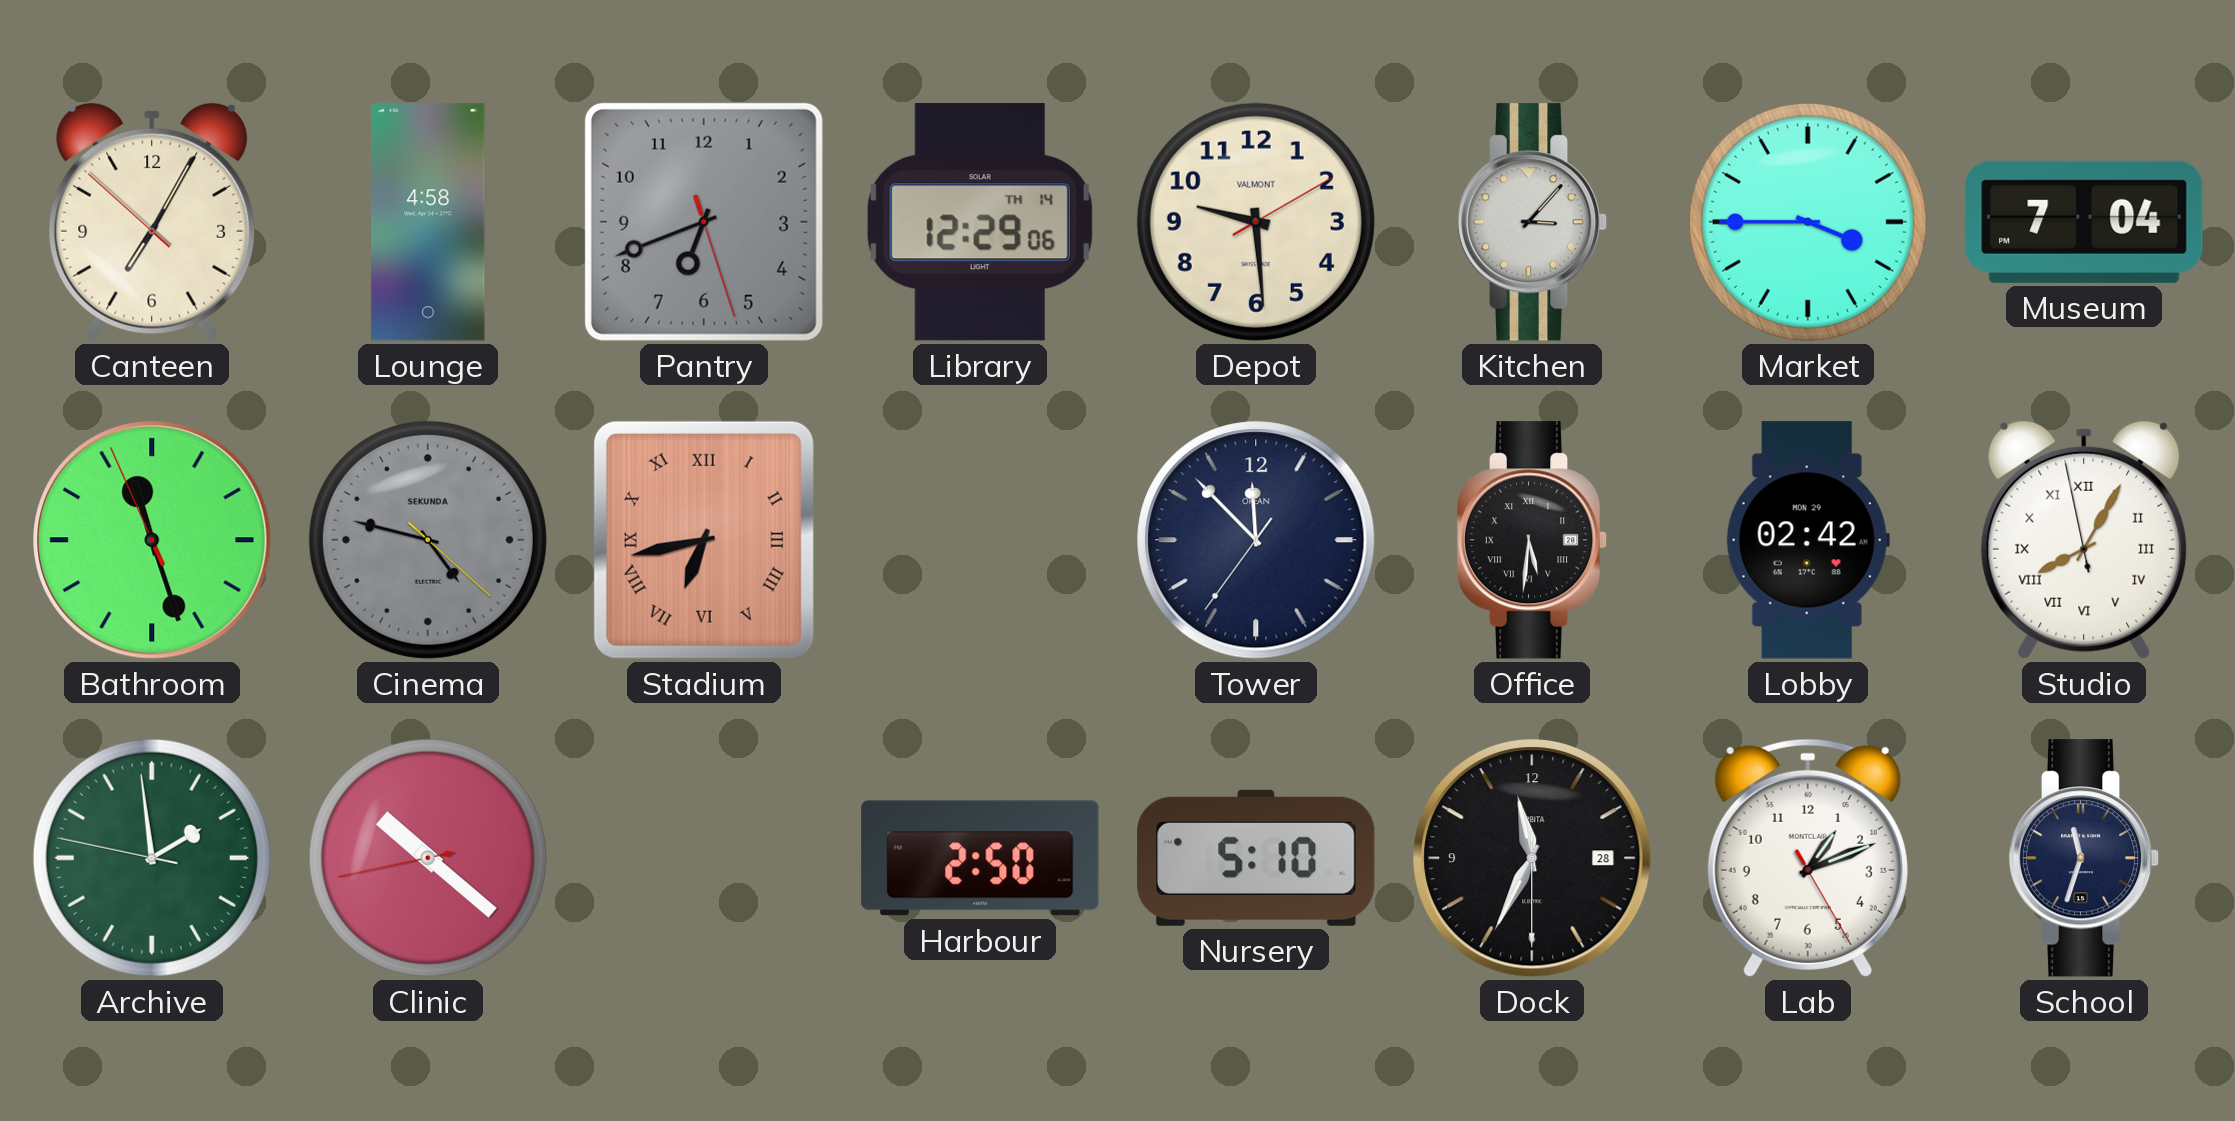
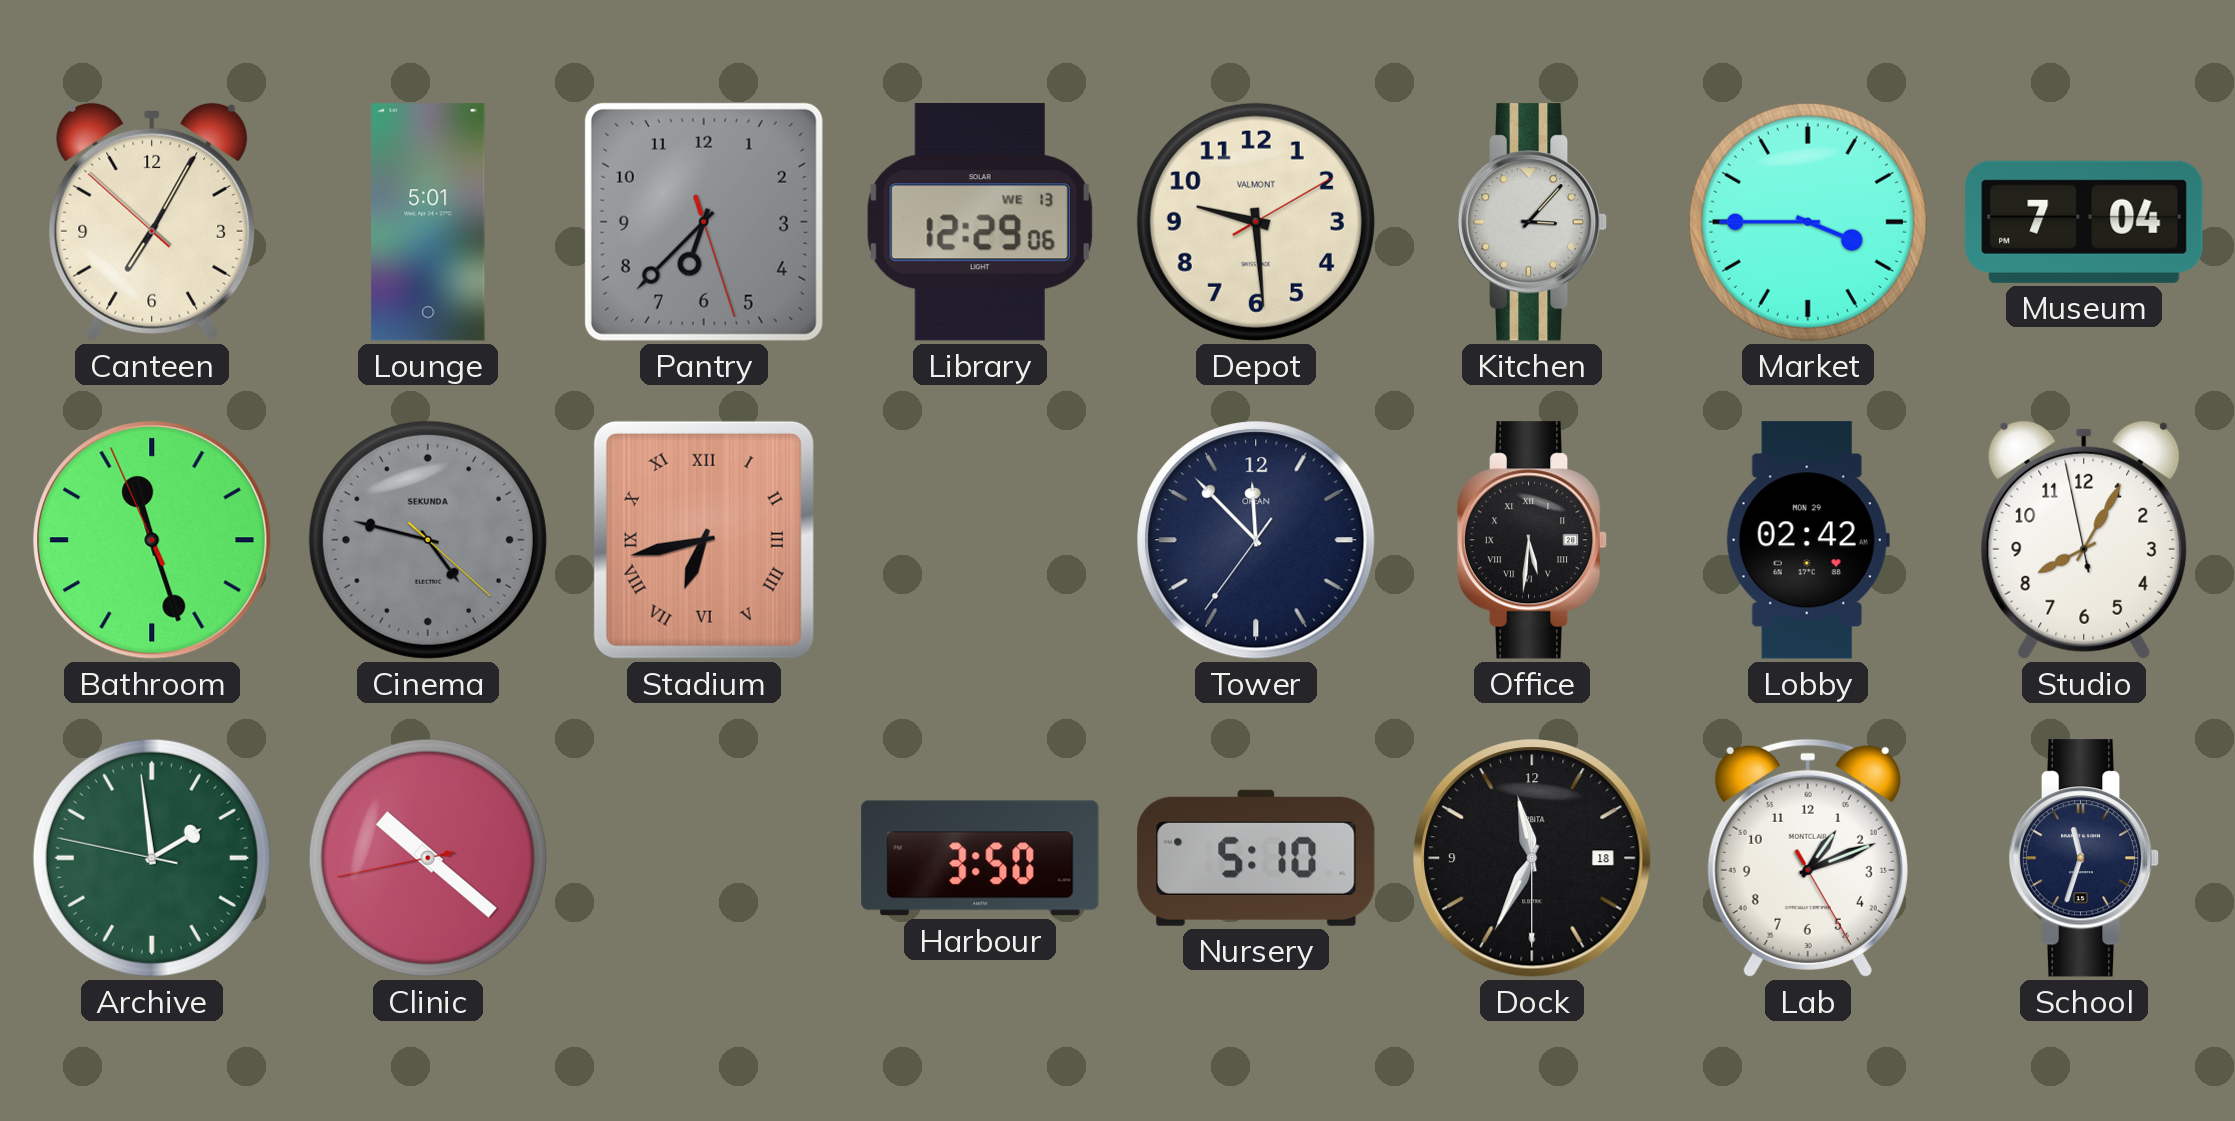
Lounge: 4:58 -> 5:01 (428, 222)
Pantry: 6:41 -> 6:37 (704, 222)
Library date: TH 14 -> WE 13 (980, 222)
Studio numerals: Roman -> Arabic (2084, 540)
Harbour: 2:50 -> 3:50 (980, 858)
Dock date: 28 -> 18 (1532, 858)
